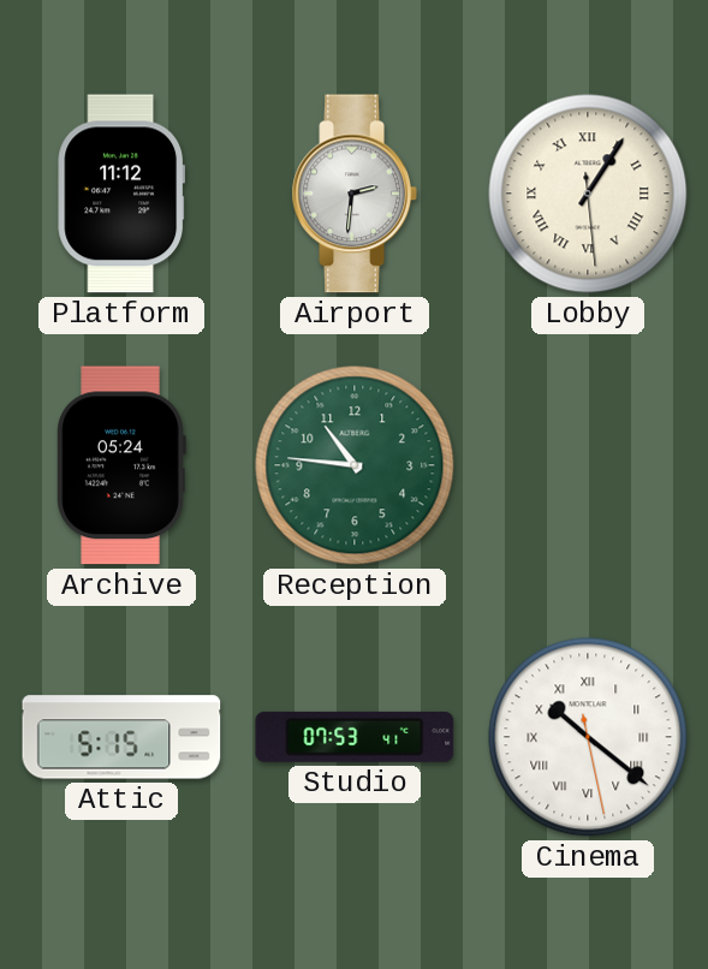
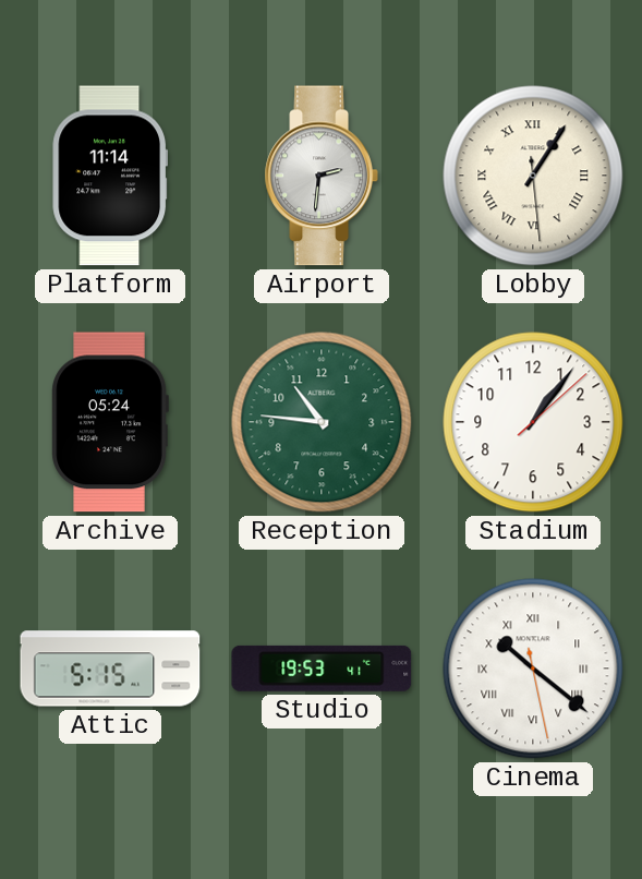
Platform: 11:12 -> 11:14 (109, 176)
Stadium: none -> 1:06 (533, 422)
Studio: 07:53 -> 19:53 (322, 669)
